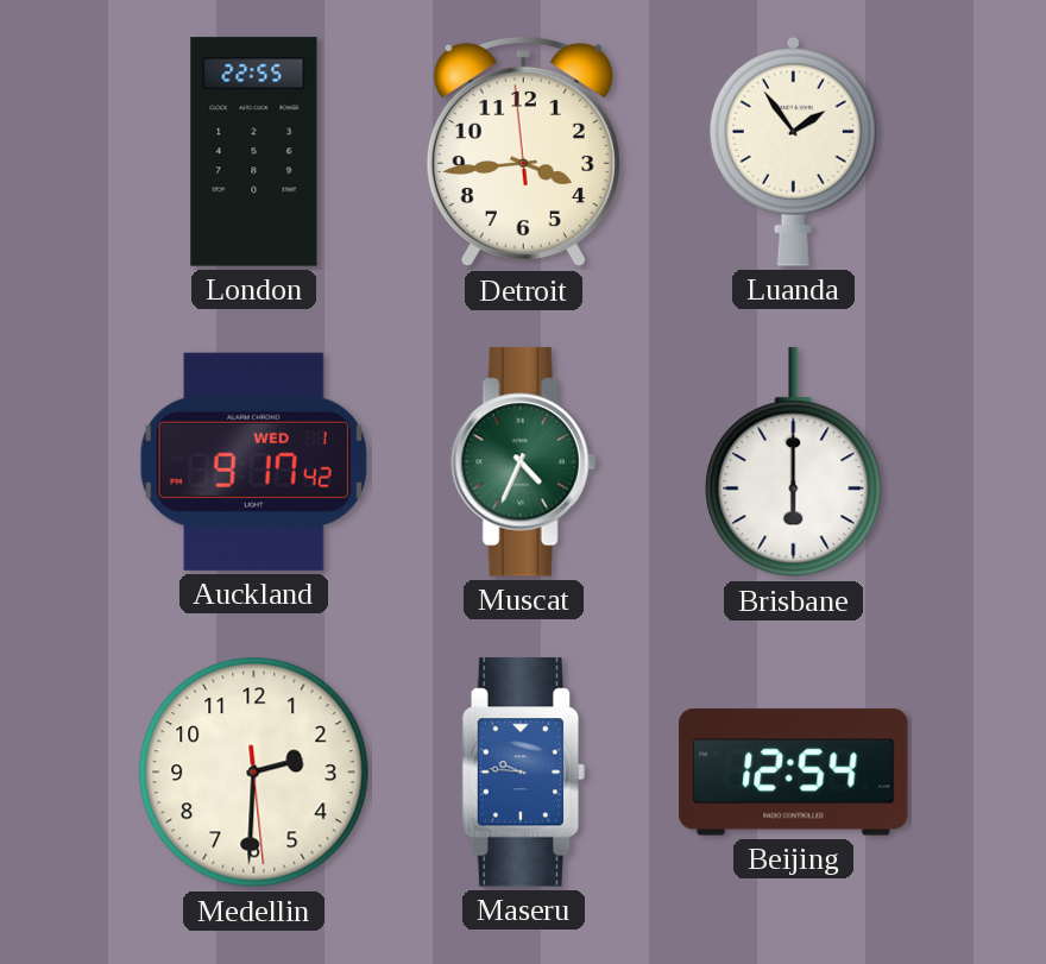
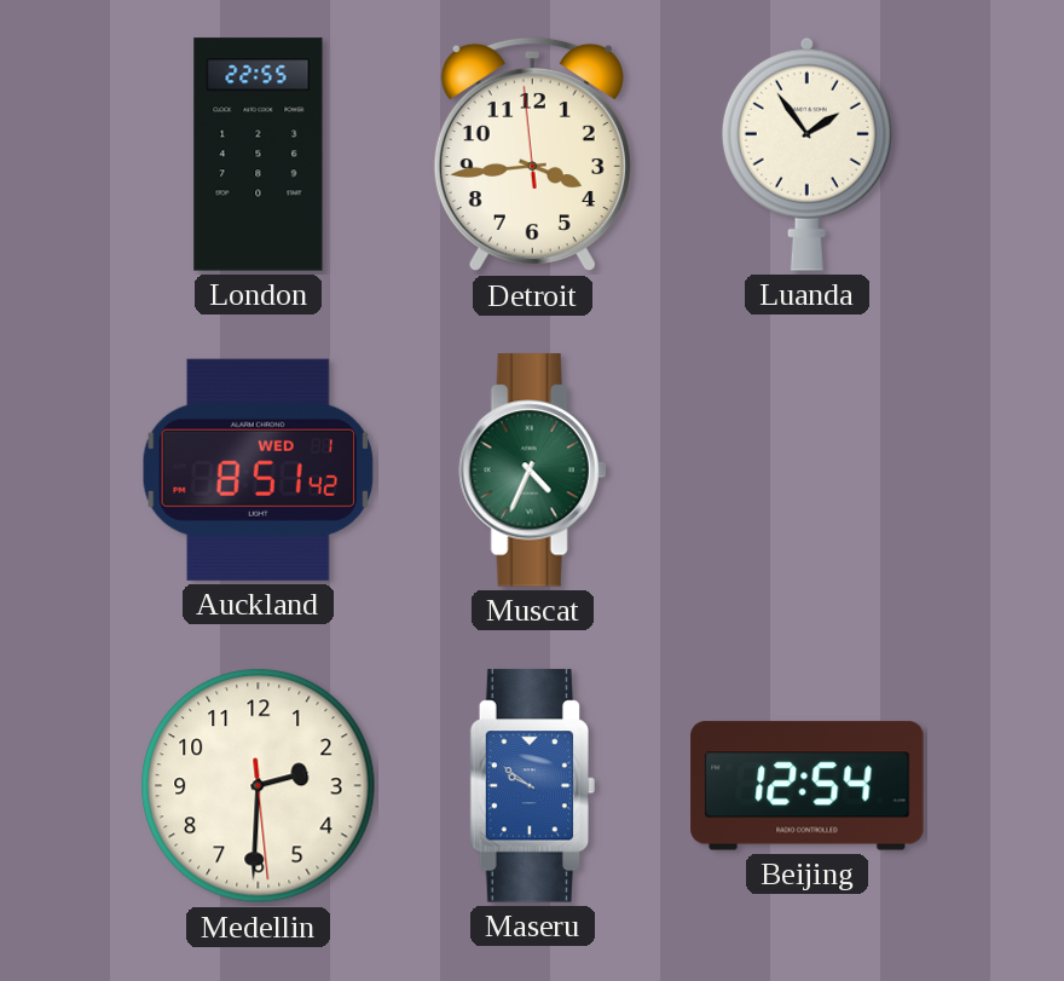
Auckland: 9:17 -> 8:51 (258, 469)
Brisbane: 6:00 -> none (794, 462)
Maseru: 9:46 -> 9:51 (532, 786)
